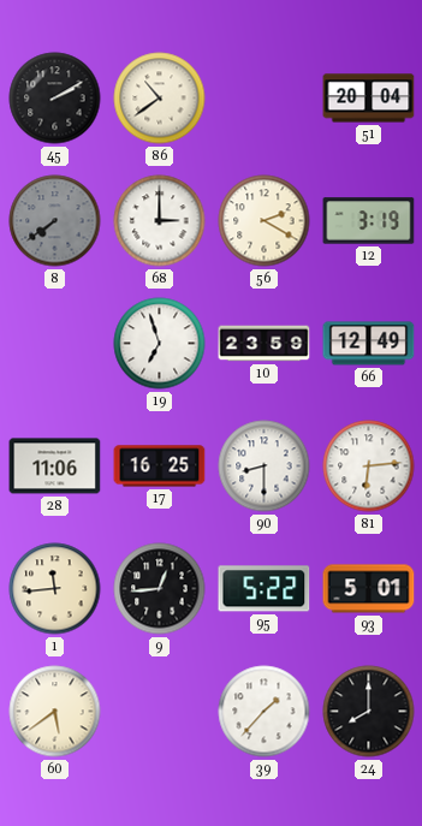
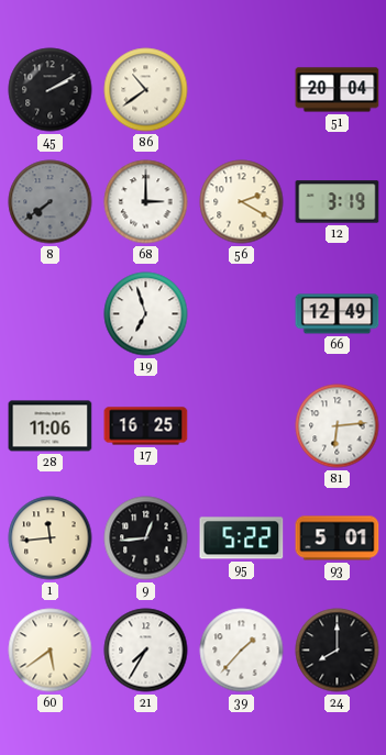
10: 23:59 -> none (265, 344)
90: 8:30 -> none (265, 467)
21: none -> 7:35 (146, 651)
